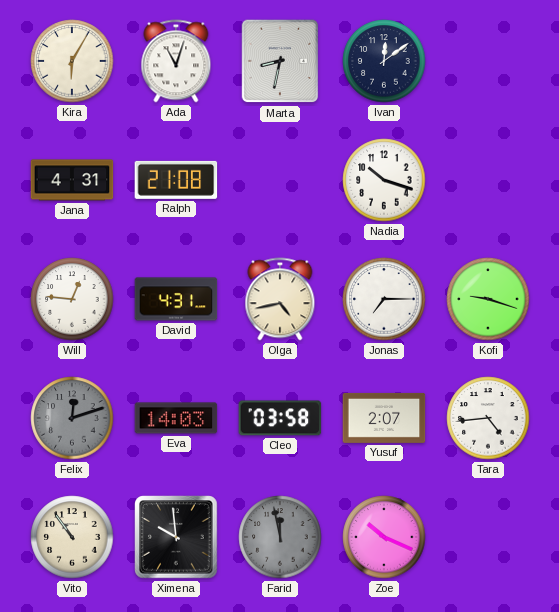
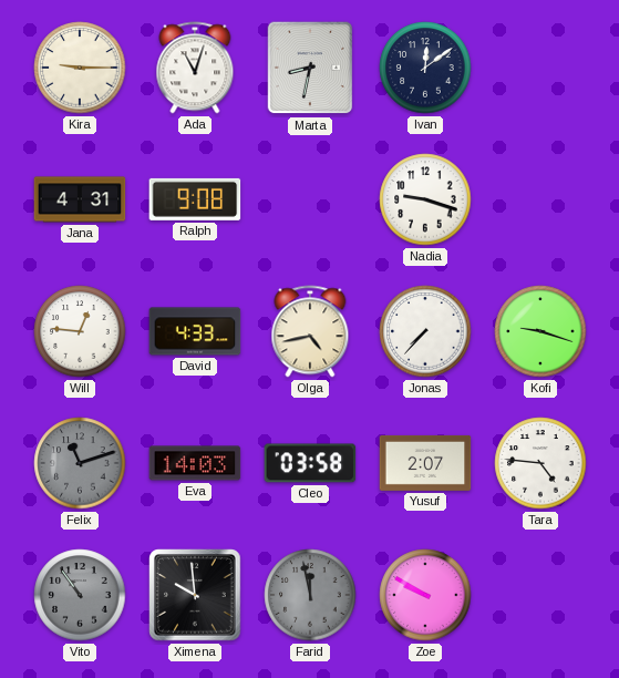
Kira: 6:05 -> 9:15 (80, 68)
Ralph: 21:08 -> 9:08 (195, 199)
Nadia: 10:18 -> 9:18 (425, 199)
David: 4:31 -> 4:33 (195, 331)
Jonas: 7:15 -> 7:37 (425, 331)
Felix: 12:12 -> 11:12 (80, 463)
Tara: 4:44 -> 4:46 (540, 463)
Vito dial: cream -> grey (80, 595)
Zoe: 10:19 -> 9:50 (425, 595)
